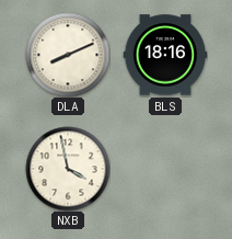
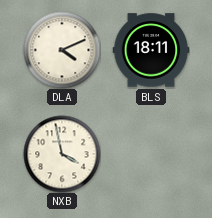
DLA: 8:11 -> 4:11 (62, 50)
BLS: 18:16 -> 18:11 (151, 50)
